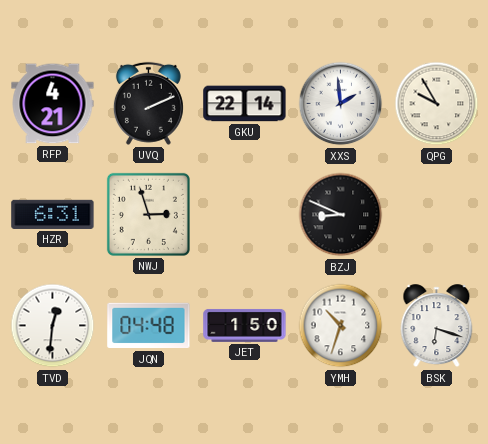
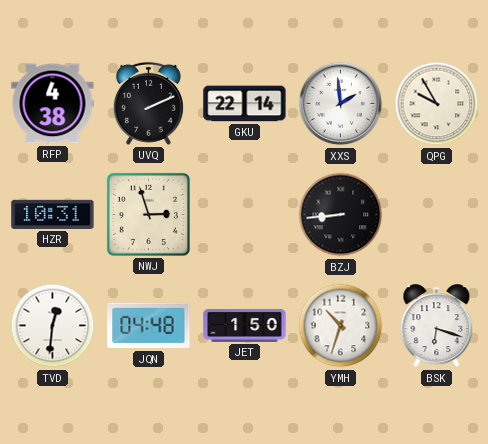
RFP: 4:21 -> 4:38 (53, 104)
HZR: 6:31 -> 10:31 (53, 214)
BZJ: 8:49 -> 8:44 (341, 215)
